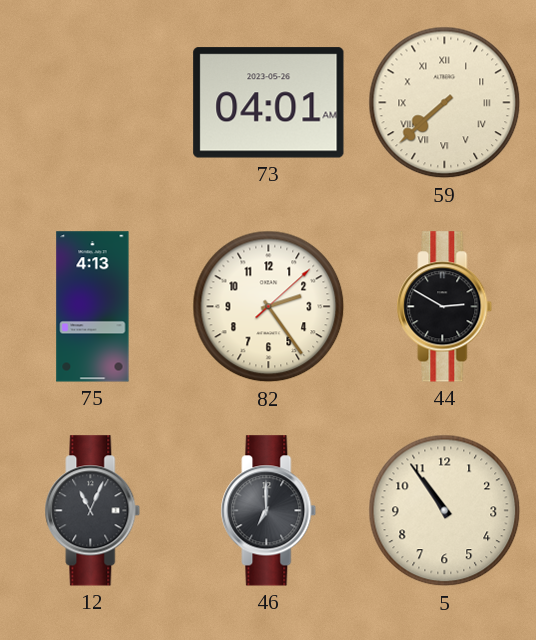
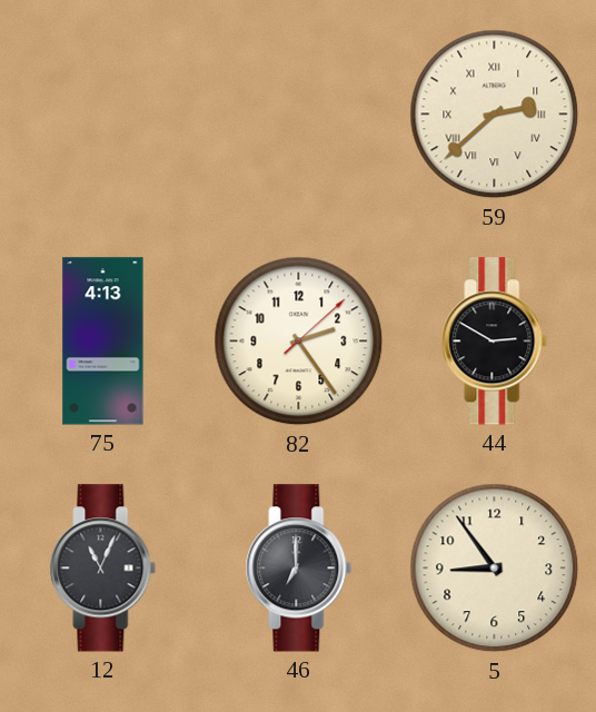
73: 04:01 -> none (269, 103)
59: 7:38 -> 2:38 (495, 115)
5: 10:54 -> 8:54 (495, 568)
